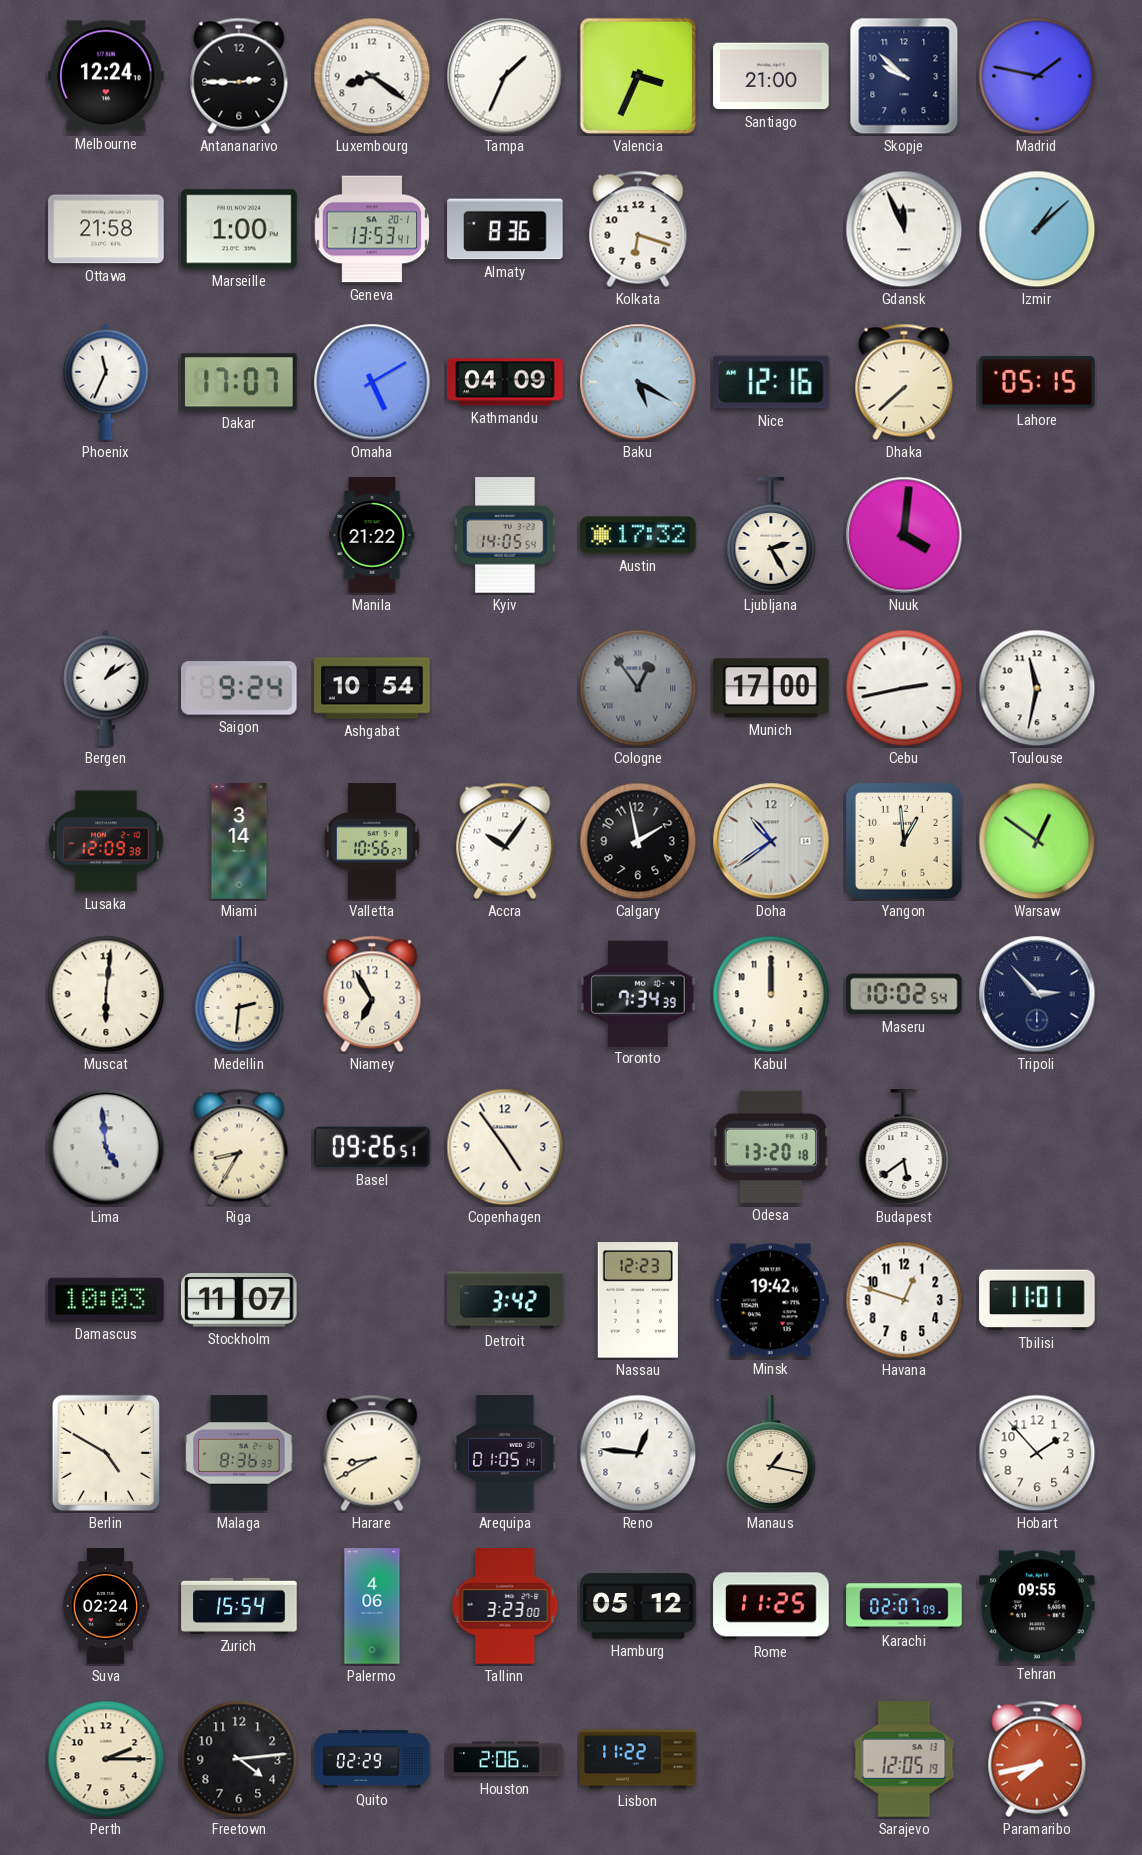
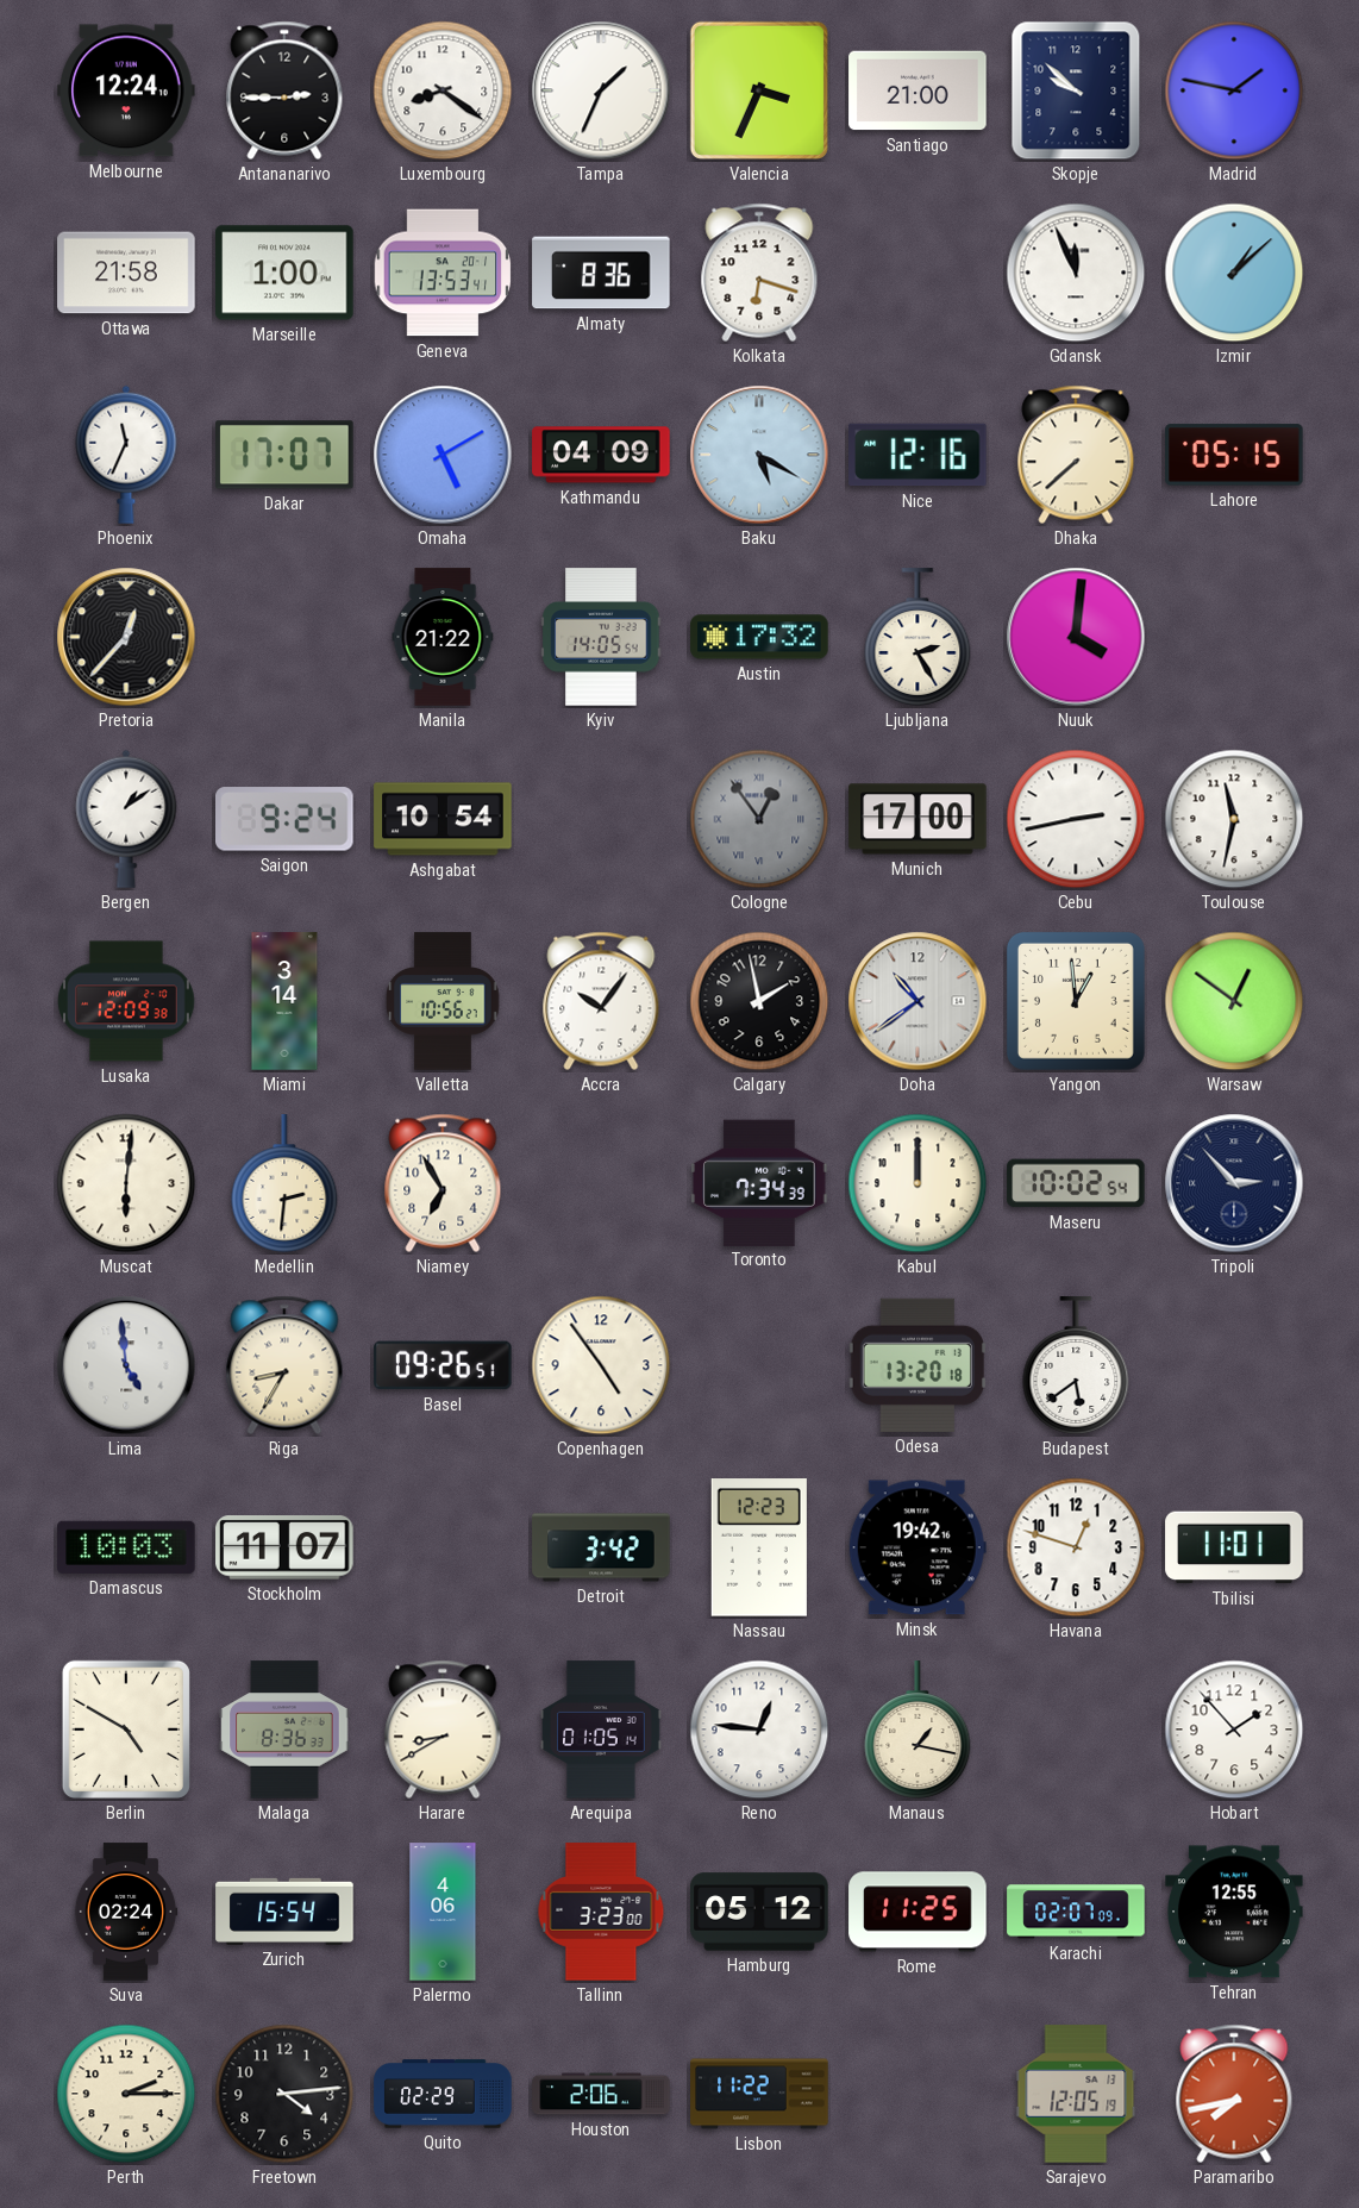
Pretoria: none -> 12:37 (126, 637)
Tehran: 09:55 -> 12:55 (1234, 1912)
